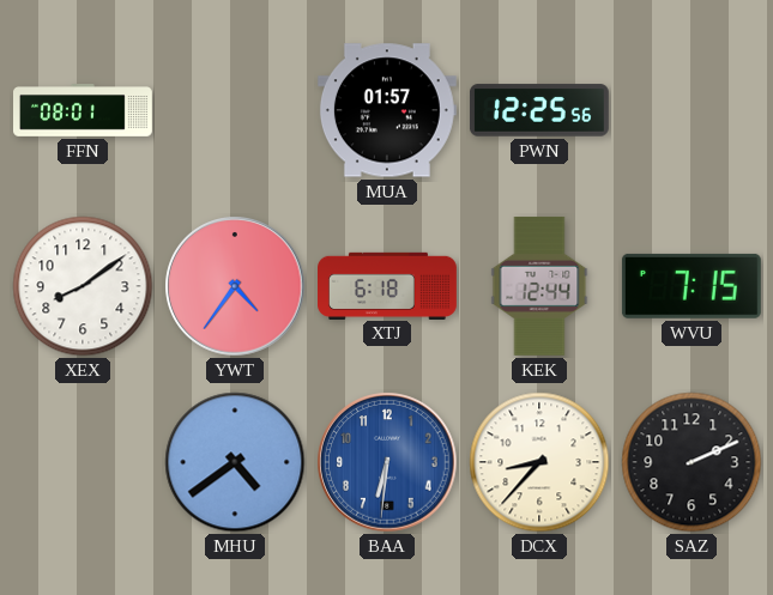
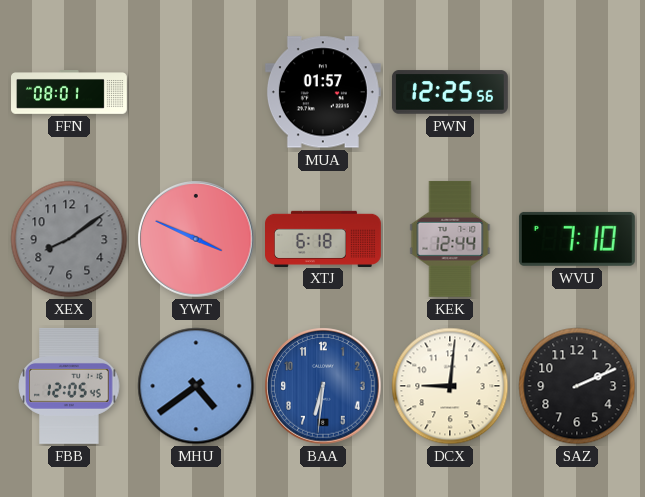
XEX dial: white -> grey (69, 239)
YWT: 4:36 -> 3:49 (196, 239)
WVU: 7:15 -> 7:10 (577, 239)
FBB: none -> 12:05 (69, 386)
DCX: 8:37 -> 9:01 (450, 386)
